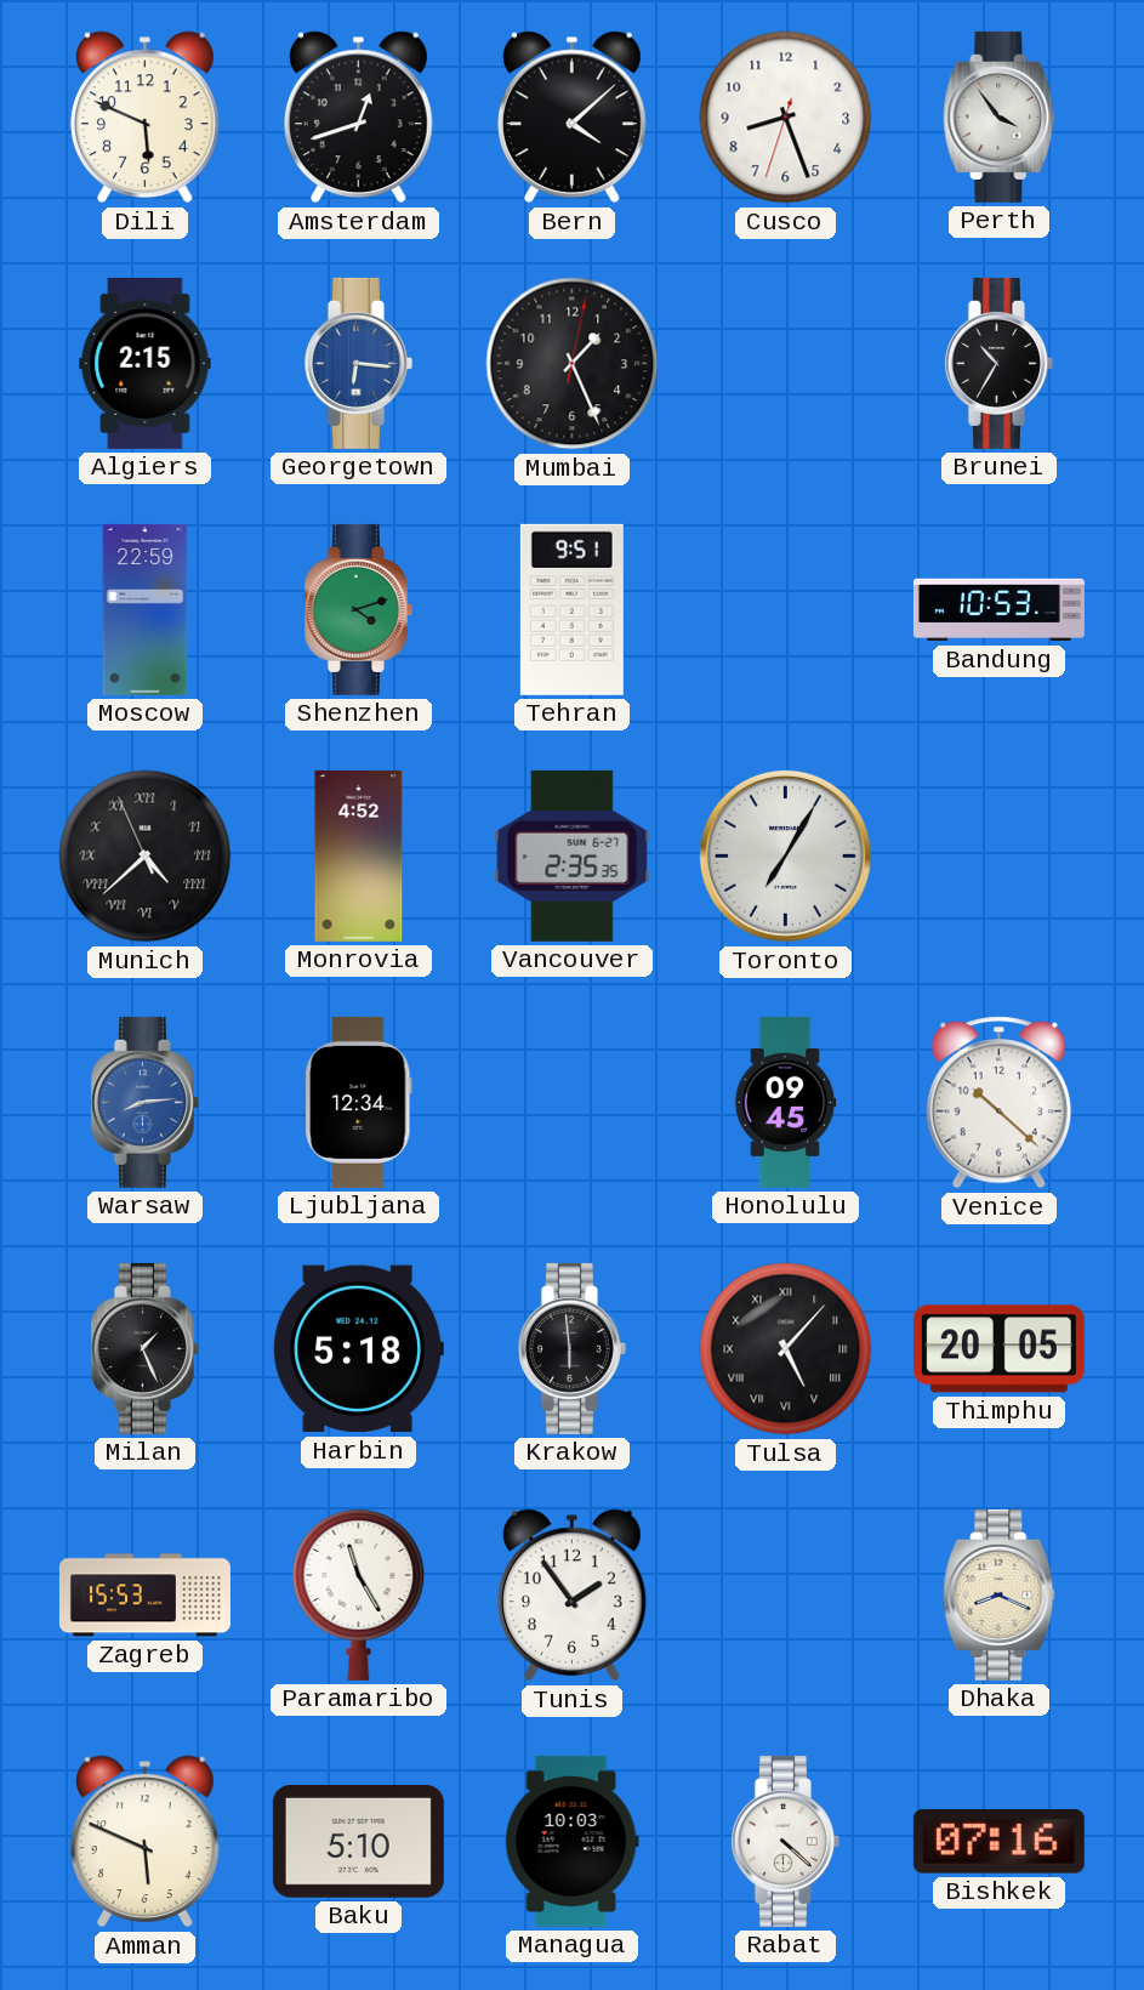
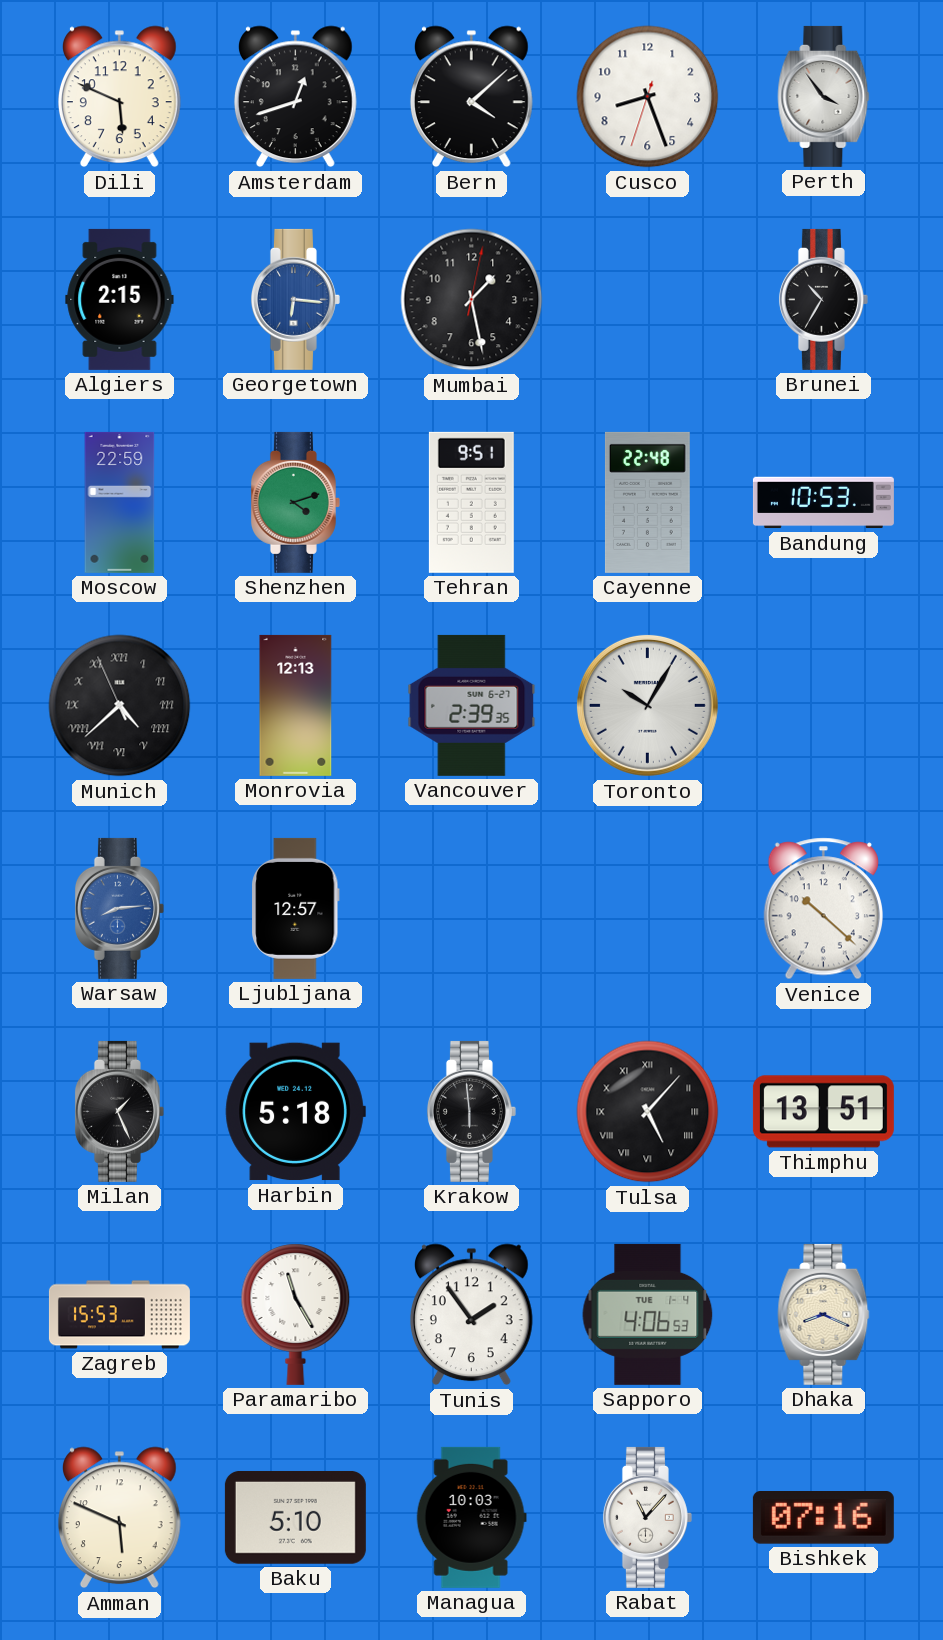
Mumbai: 1:26 -> 1:28 (472, 300)
Cayenne: none -> 22:48 (647, 502)
Monrovia: 4:52 -> 12:13 (296, 705)
Vancouver: 2:35 -> 2:39 (472, 705)
Toronto: 7:05 -> 10:05 (647, 705)
Ljubljana: 12:34 -> 12:57 (296, 908)
Honolulu: 09:45 -> none (785, 1102)
Thimphu: 20:05 -> 13:51 (823, 1112)
Sapporo: none -> 4:06 (648, 1314)
Rabat: 4:22 -> 11:07 (647, 1517)
